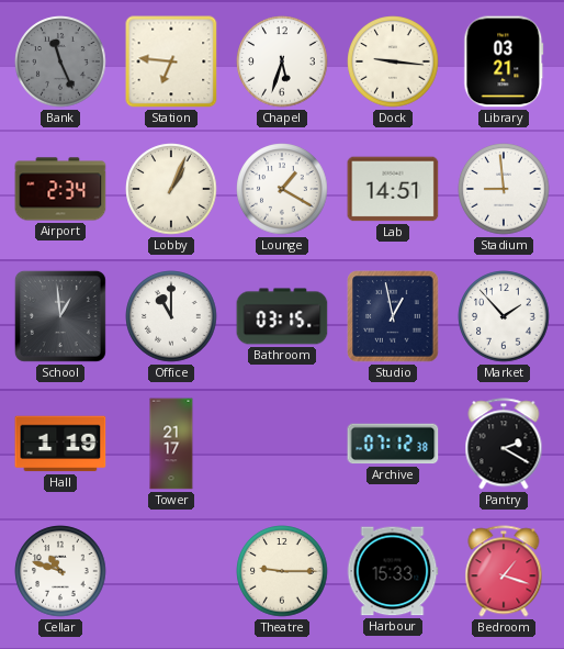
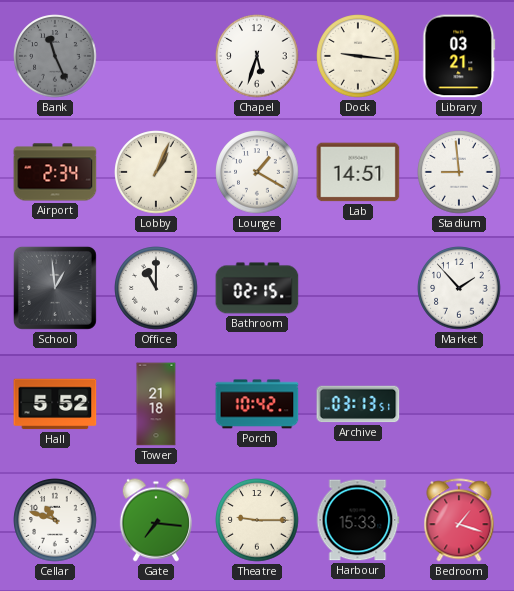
Station: 6:46 -> none (171, 61)
Bathroom: 03:15 -> 02:15 (257, 288)
Studio: 12:58 -> none (393, 316)
Hall: 1:19 -> 5:52 (55, 404)
Tower: 21:17 -> 21:18 (156, 404)
Porch: none -> 10:42 (257, 404)
Archive: 07:12 -> 03:13 (358, 404)
Pantry: 2:20 -> none (504, 444)
Gate: none -> 7:16 (156, 520)
